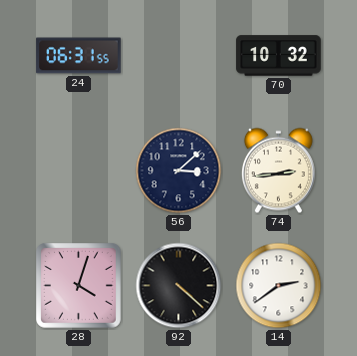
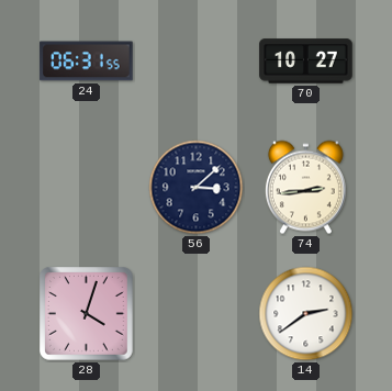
70: 10:32 -> 10:27 (306, 62)
92: 4:22 -> none (179, 286)
